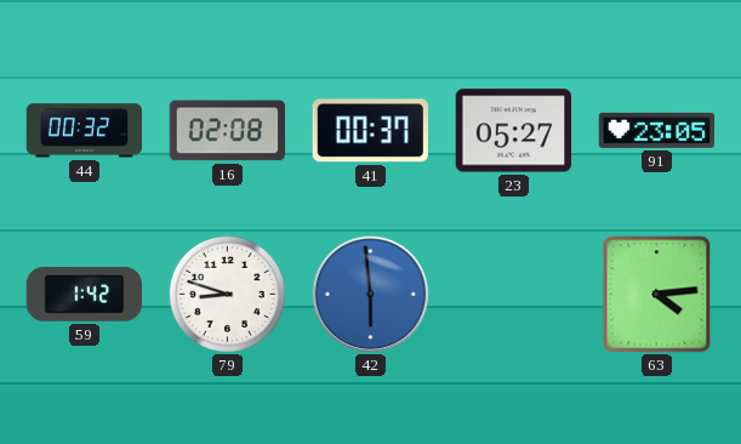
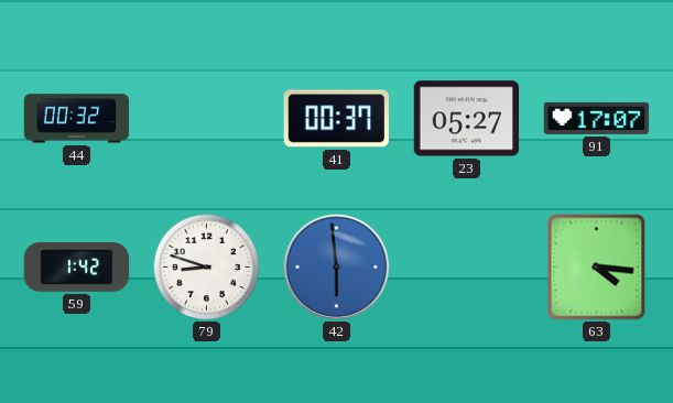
16: 02:08 -> none (228, 131)
91: 23:05 -> 17:07 (597, 118)
63: 4:14 -> 4:16 (597, 268)
